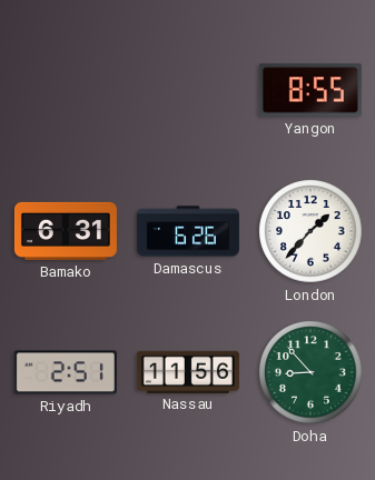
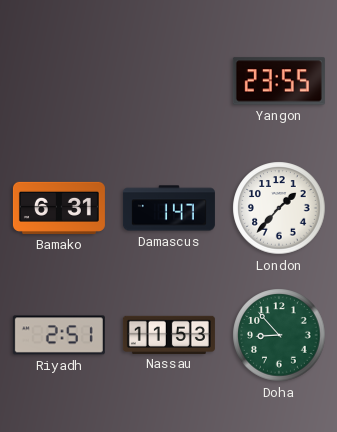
Yangon: 8:55 -> 23:55 (279, 81)
Damascus: 6:26 -> 1:47 (169, 208)
Nassau: 11:56 -> 11:53 (169, 334)
